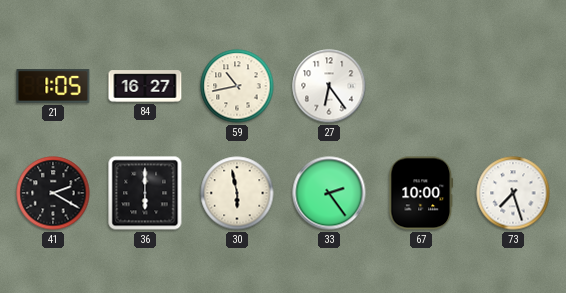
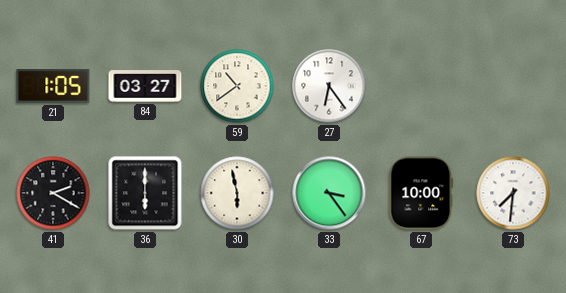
84: 16:27 -> 03:27 (145, 86)
59: 10:43 -> 10:39 (237, 86)
33: 2:24 -> 3:24 (329, 193)
73: 7:27 -> 7:31 (513, 193)
